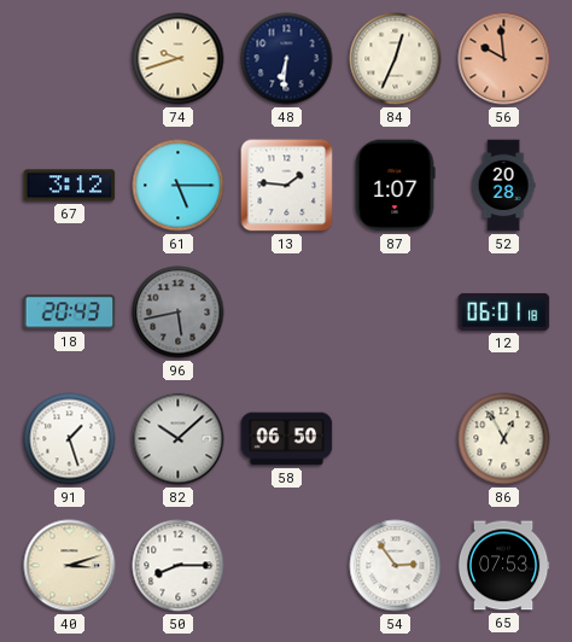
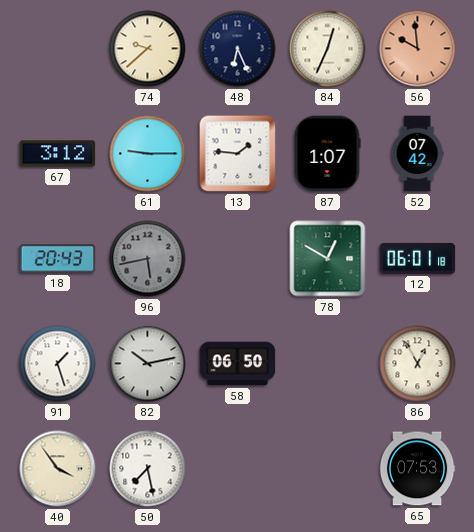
74: 9:42 -> 9:38 (148, 49)
48: 6:31 -> 6:26 (238, 49)
61: 5:15 -> 9:15 (148, 154)
52: 20:28 -> 07:42 (417, 154)
78: none -> 12:50 (328, 259)
82: 10:08 -> 10:13 (148, 364)
40: 3:12 -> 3:54 (58, 469)
50: 8:15 -> 7:28 (148, 469)
54: 2:54 -> none (396, 566)
